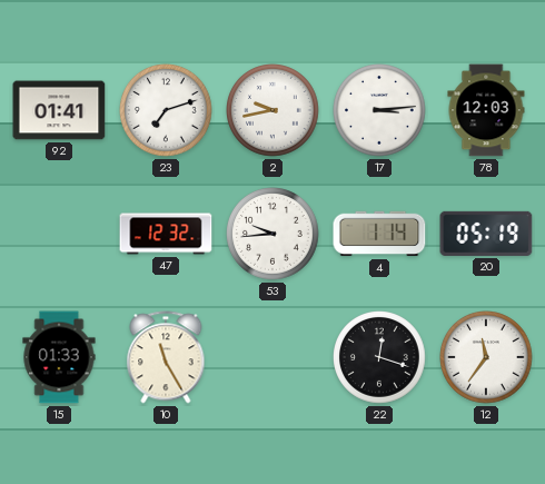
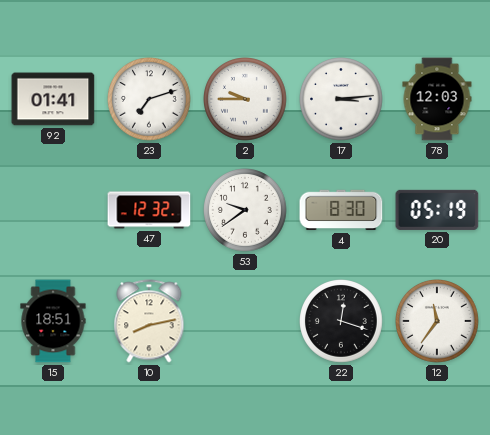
2: 9:43 -> 9:45 (246, 100)
53: 9:44 -> 9:39 (246, 211)
4: 1:14 -> 8:30 (341, 210)
15: 01:33 -> 18:51 (53, 321)
10: 11:25 -> 8:13 (149, 321)
